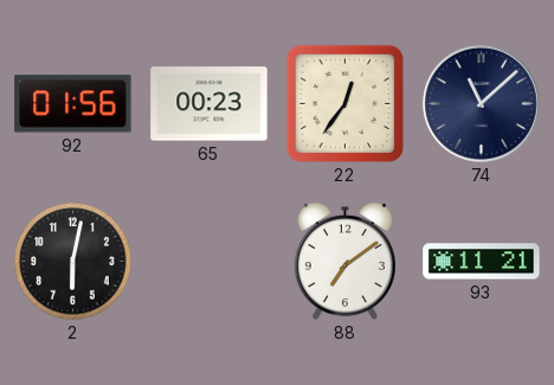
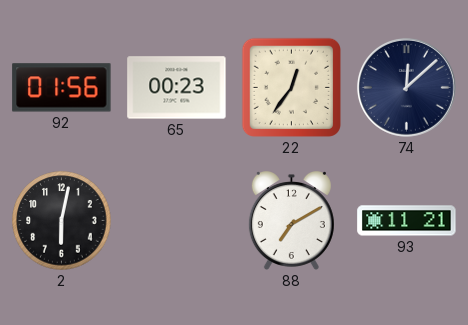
74: 11:08 -> 12:08 (406, 87)
88: 7:09 -> 7:10 (291, 221)
